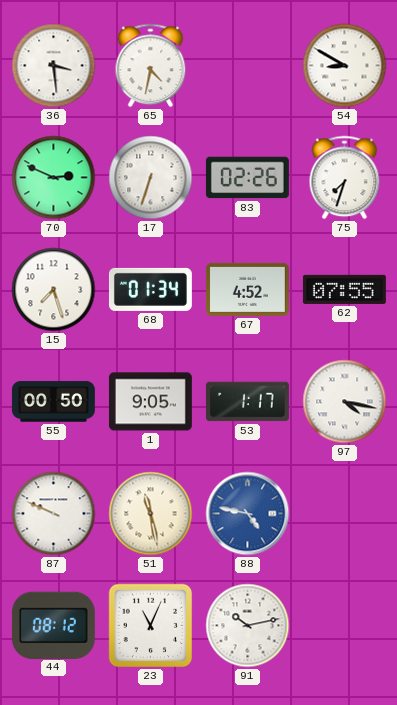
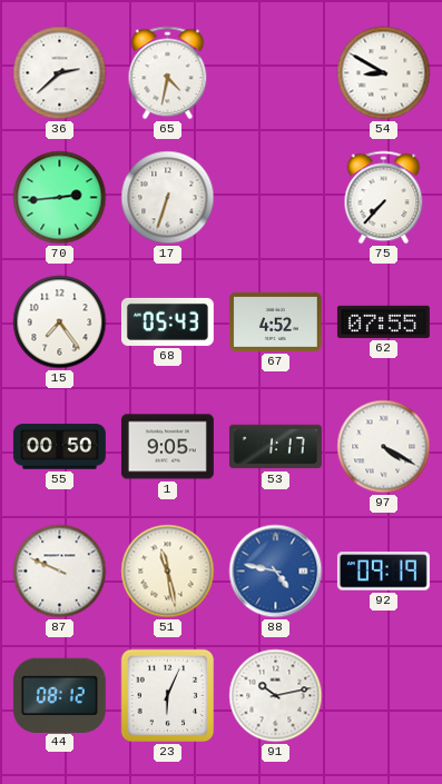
36: 3:29 -> 2:38 (60, 73)
70: 2:49 -> 2:44 (60, 198)
83: 02:26 -> none (247, 178)
75: 7:33 -> 7:37 (384, 198)
15: 7:27 -> 7:24 (60, 322)
68: 01:34 -> 05:43 (167, 321)
97: 4:17 -> 4:20 (384, 447)
92: none -> 09:19 (383, 572)
23: 11:04 -> 6:04 (168, 696)
